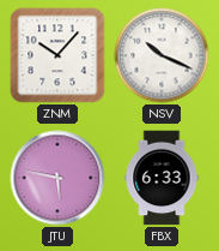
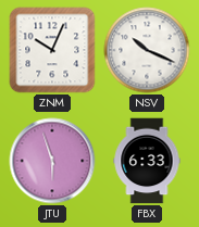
ZNM: 10:07 -> 10:04 (52, 50)
JTU: 5:47 -> 5:57 (52, 161)
